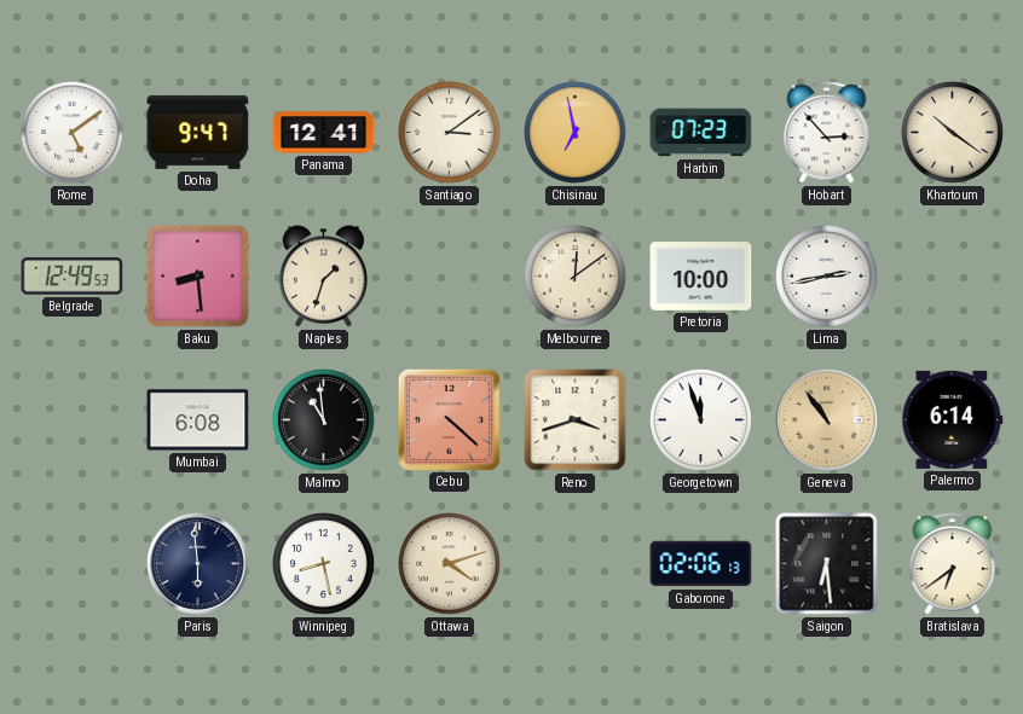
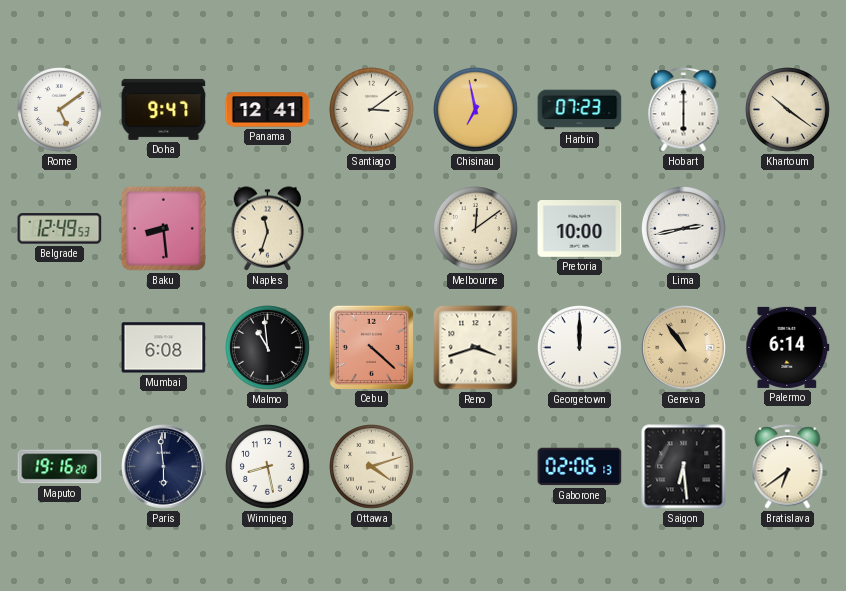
Hobart: 2:53 -> 6:00 (684, 110)
Naples: 1:33 -> 11:33 (268, 229)
Georgetown: 11:57 -> 12:00 (580, 348)
Maputo: none -> 19:16 (60, 467)
